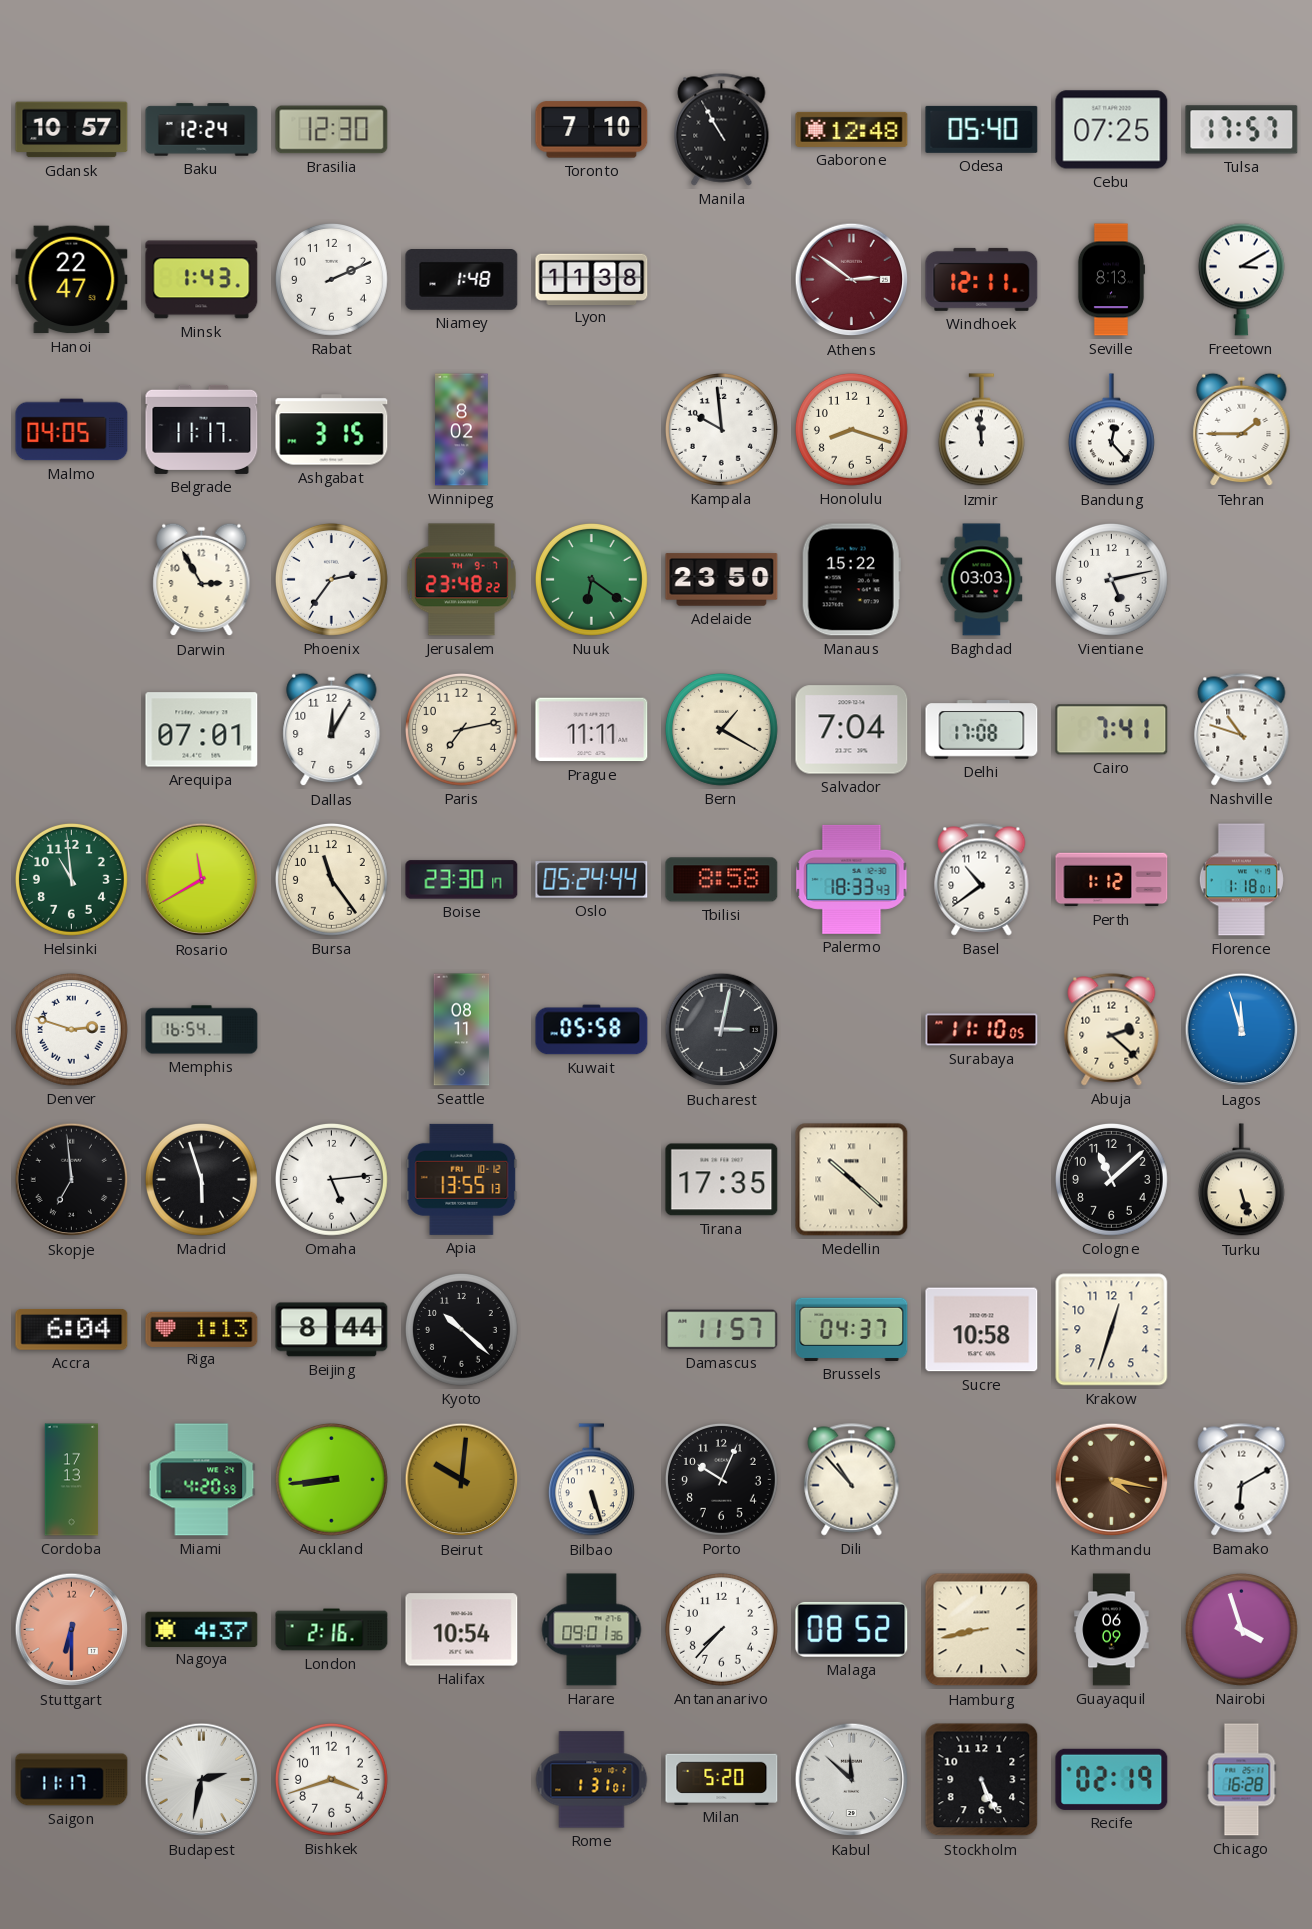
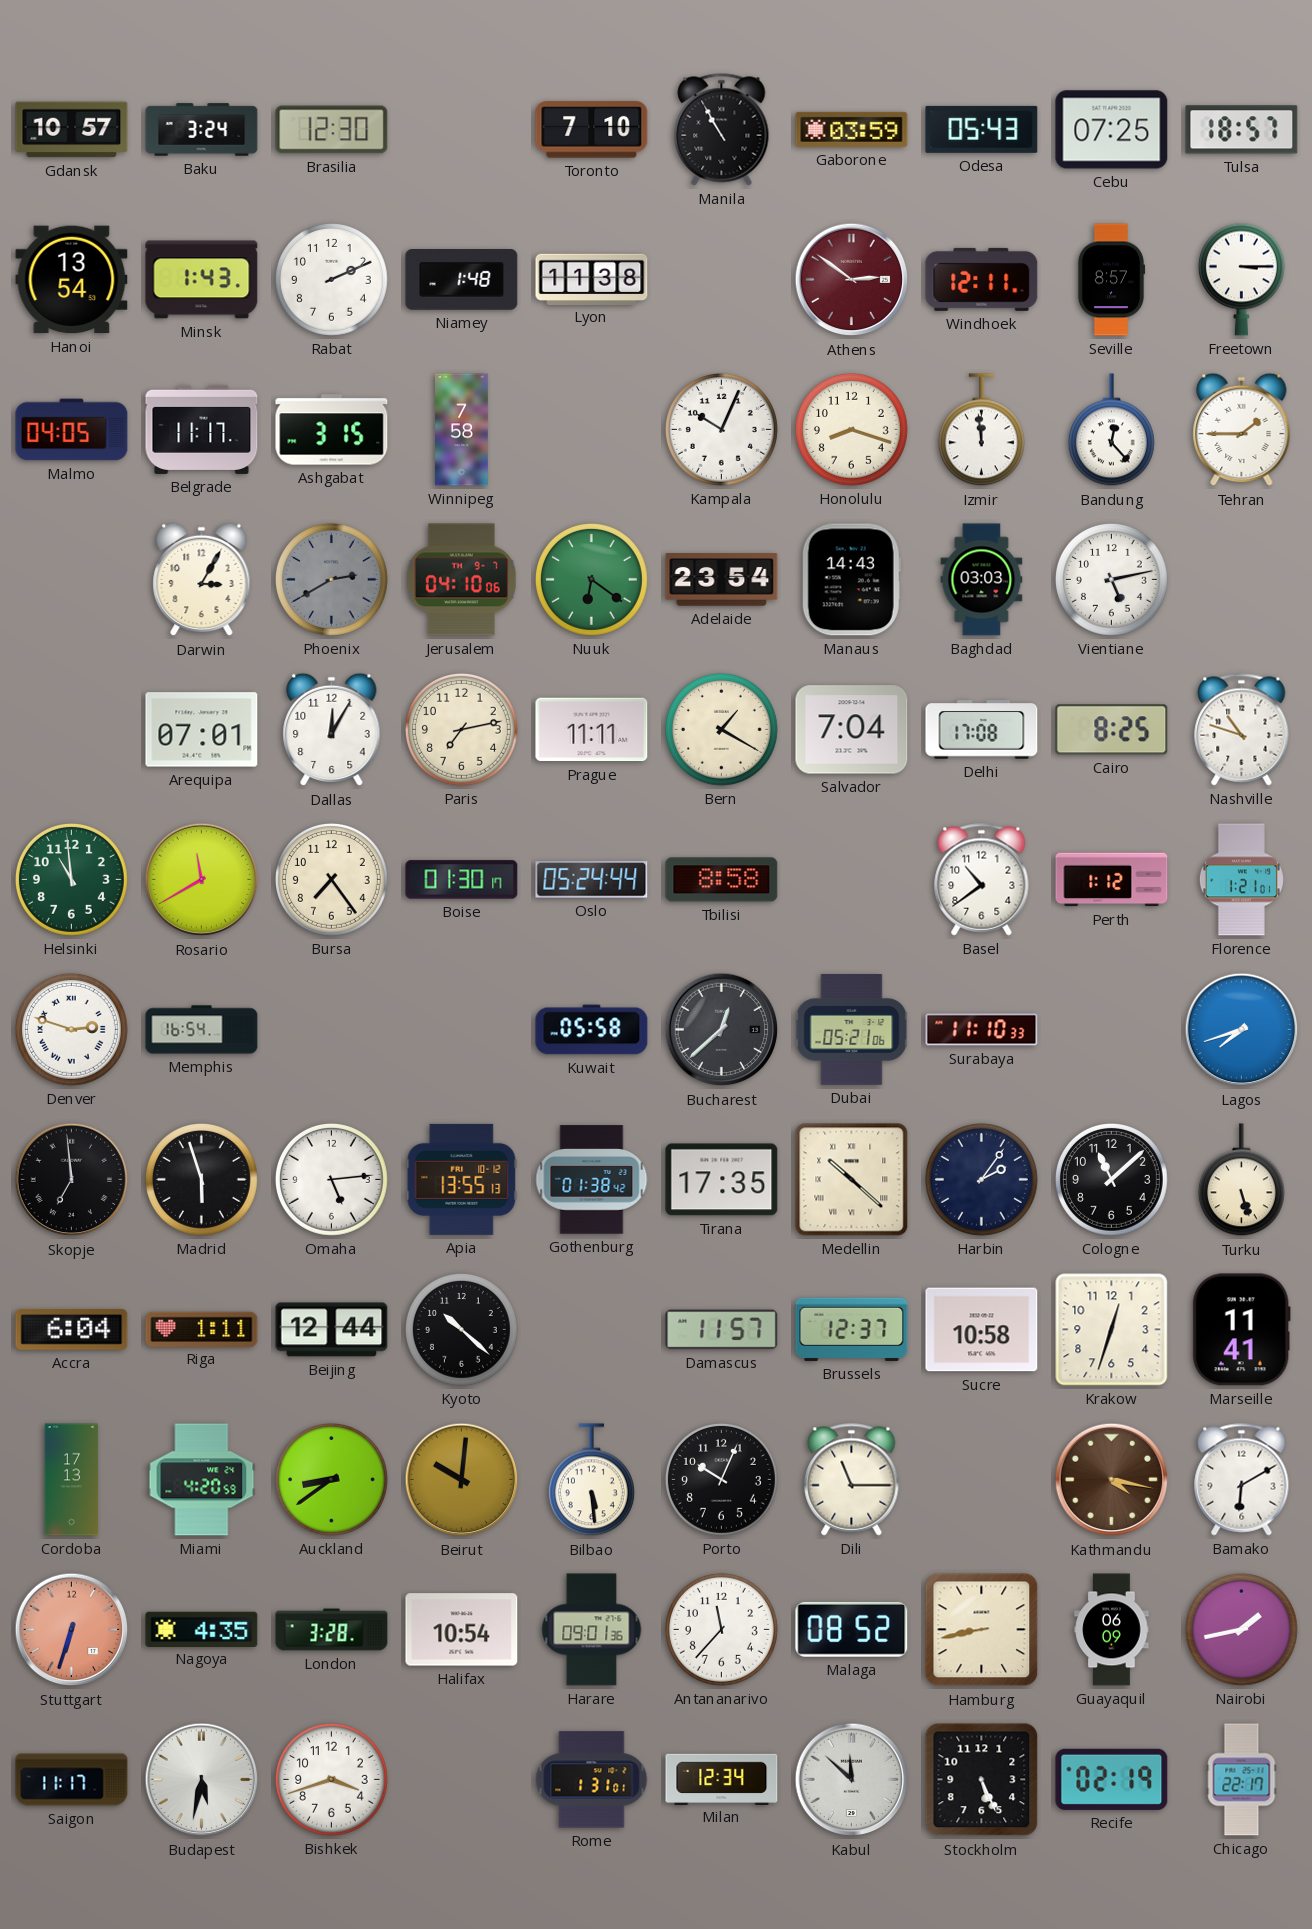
Baku: 12:24 -> 3:24 (202, 130)
Gaborone: 12:48 -> 03:59 (852, 129)
Odesa: 05:40 -> 05:43 (982, 129)
Tulsa: 17:57 -> 18:57 (1242, 130)
Hanoi: 22:47 -> 13:54 (72, 280)
Seville: 8:13 -> 8:57 (1111, 280)
Freetown: 3:10 -> 3:15 (1241, 279)
Winnipeg: 8:02 -> 7:58 (462, 430)
Kampala: 9:59 -> 10:04 (721, 429)
Darwin: 2:55 -> 3:05 (202, 580)
Phoenix: 2:36 -> 2:40 (331, 579)
Phoenix dial: white -> grey (331, 579)
Jerusalem: 23:48 -> 04:10 (461, 580)
Adelaide: 23:50 -> 23:54 (722, 580)
Manaus: 15:22 -> 14:43 (851, 580)
Cairo: 7:41 -> 8:25 (1112, 730)
Bursa: 11:24 -> 7:24 (331, 879)
Boise: 23:30 -> 01:30 (462, 880)
Palermo: 18:33 -> none (852, 879)
Florence: 1:18 -> 1:21 (1241, 880)
Seattle: 08:11 -> none (462, 1030)
Bucharest: 3:02 -> 12:38 (722, 1030)
Dubai: none -> 05:21 (852, 1030)
Surabaya: 11:10:05 -> 11:10:33 (982, 1030)
Abuja: 2:22 -> none (1112, 1030)
Lagos: 11:57 -> 7:42 (1242, 1030)
Gothenburg: none -> 01:38 (592, 1180)
Harbin: none -> 2:06 (981, 1179)
Riga: 1:13 -> 1:11 (202, 1329)
Beijing: 8:44 -> 12:44 (332, 1330)
Brussels: 04:37 -> 12:37 (852, 1329)
Marseille: none -> 11:41 (1241, 1330)
Auckland: 8:44 -> 8:39 (331, 1479)
Bilbao: 5:27 -> 5:29 (591, 1480)
Dili: 10:53 -> 11:15 (852, 1480)
Stuttgart: 6:30 -> 6:33 (72, 1630)
Nagoya: 4:37 -> 4:35 (202, 1629)
London: 2:16 -> 3:28 (332, 1630)
Antananarivo: 7:37 -> 11:37 (721, 1629)
Nairobi: 3:57 -> 1:43 (1241, 1629)
Budapest: 2:32 -> 5:32 (202, 1780)
Milan: 5:20 -> 12:34 (722, 1779)
Chicago: 16:28 -> 22:17 (1242, 1780)
